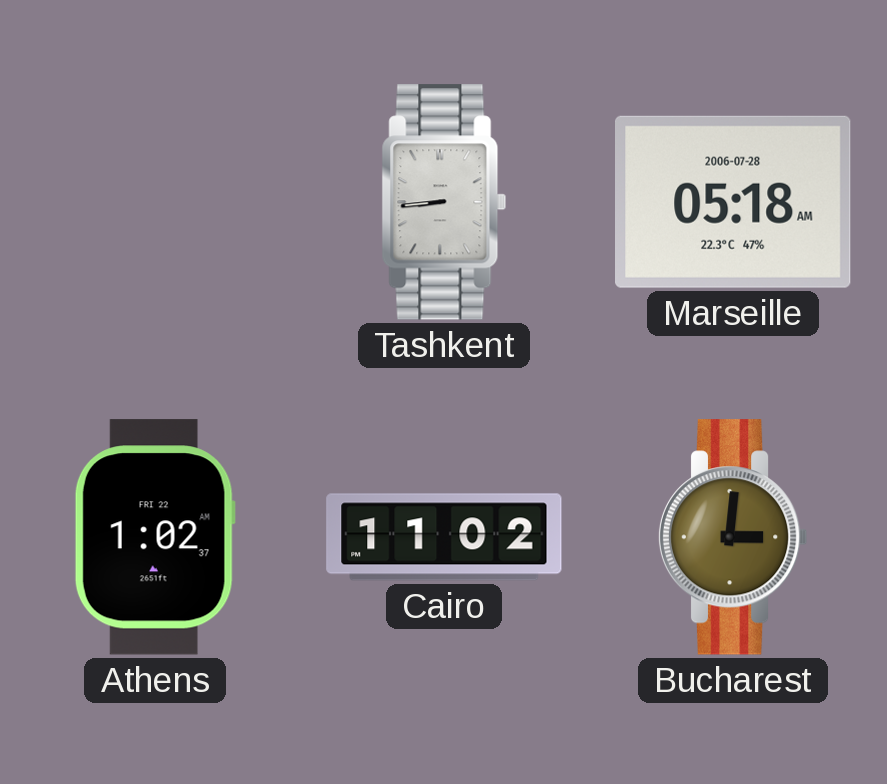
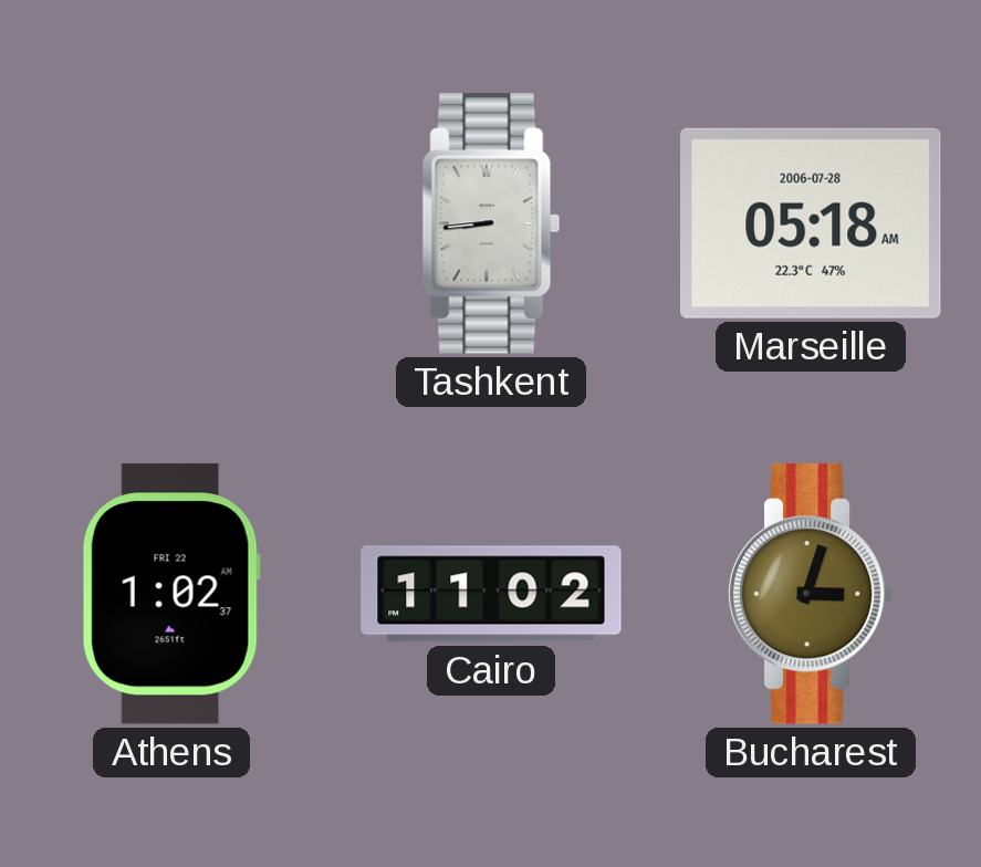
Bucharest: 3:01 -> 3:03 (811, 594)
